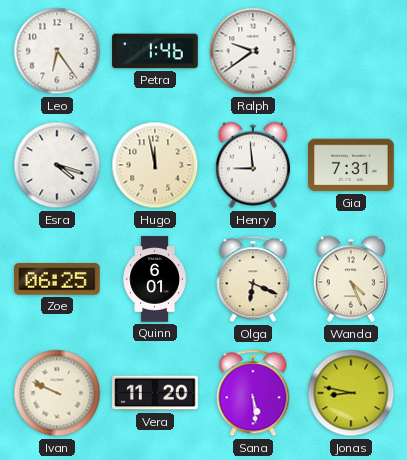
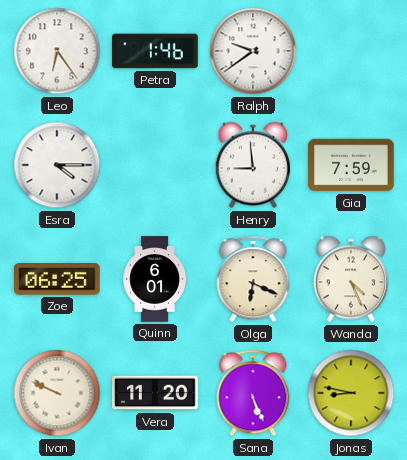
Esra: 4:18 -> 4:15 (57, 165)
Hugo: 11:58 -> none (155, 165)
Gia: 7:31 -> 7:59 (351, 165)
Sana: 5:29 -> 5:26 (253, 393)
